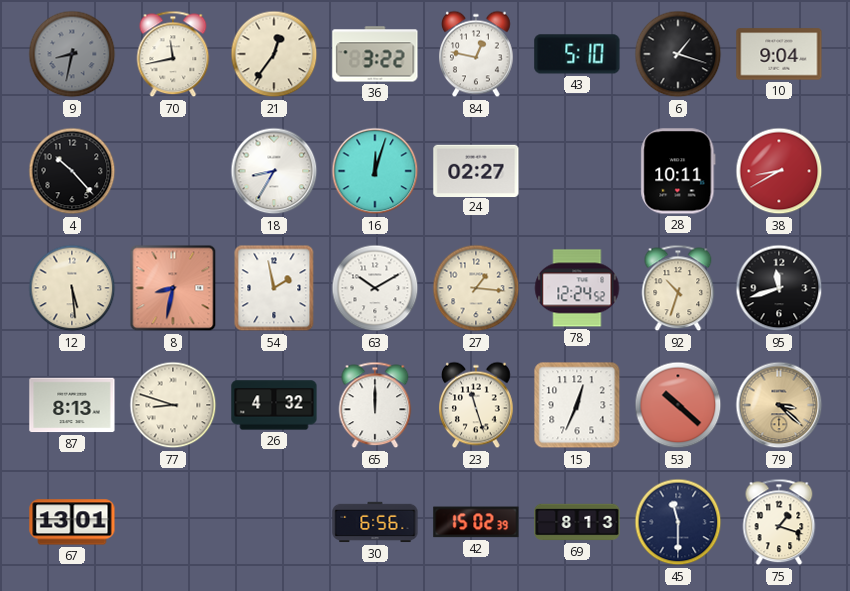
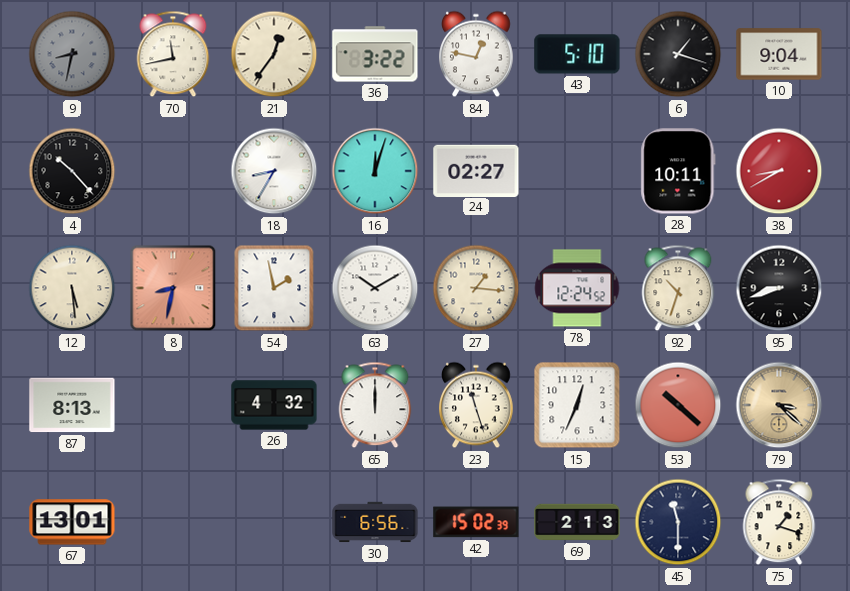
95: 11:42 -> 8:42 (779, 288)
77: 8:48 -> none (173, 405)
69: 8:13 -> 2:13 (577, 522)
